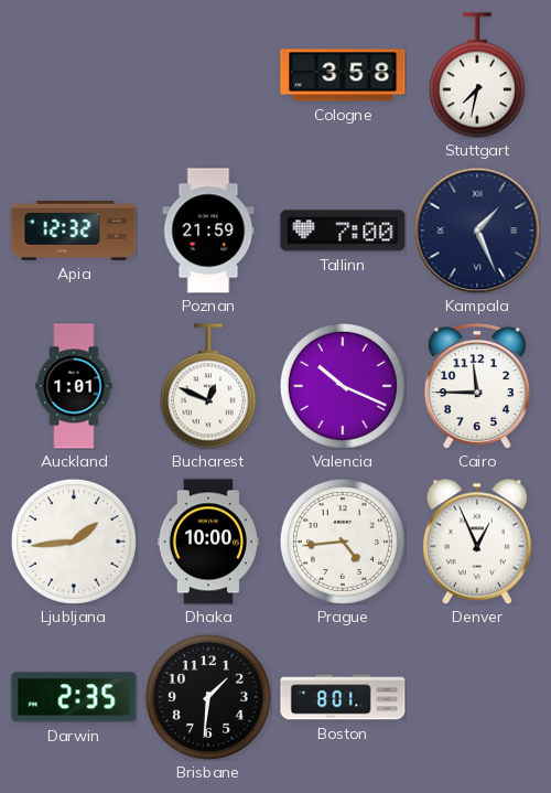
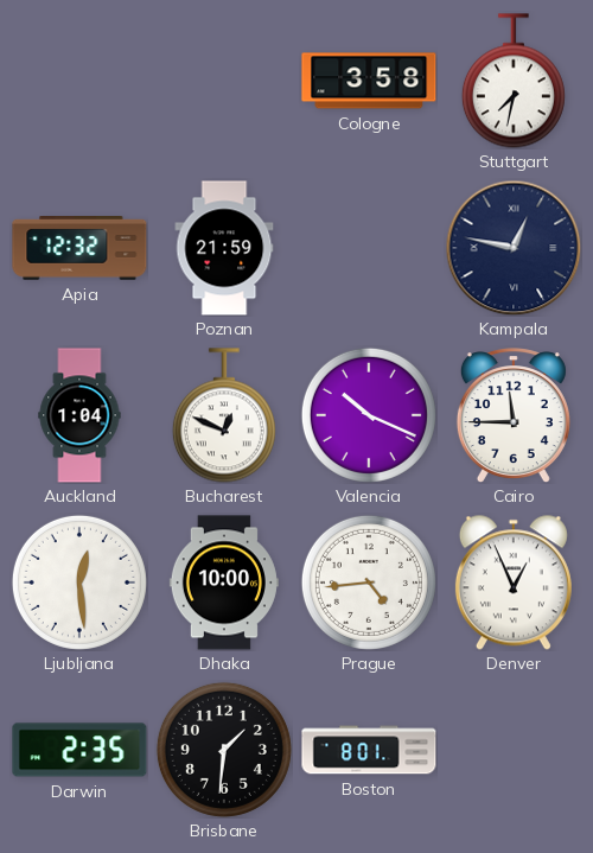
Tallinn: 7:00 -> none (343, 231)
Kampala: 1:26 -> 12:47 (514, 248)
Auckland: 1:01 -> 1:04 (79, 415)
Ljubljana: 1:44 -> 12:29 (79, 583)
